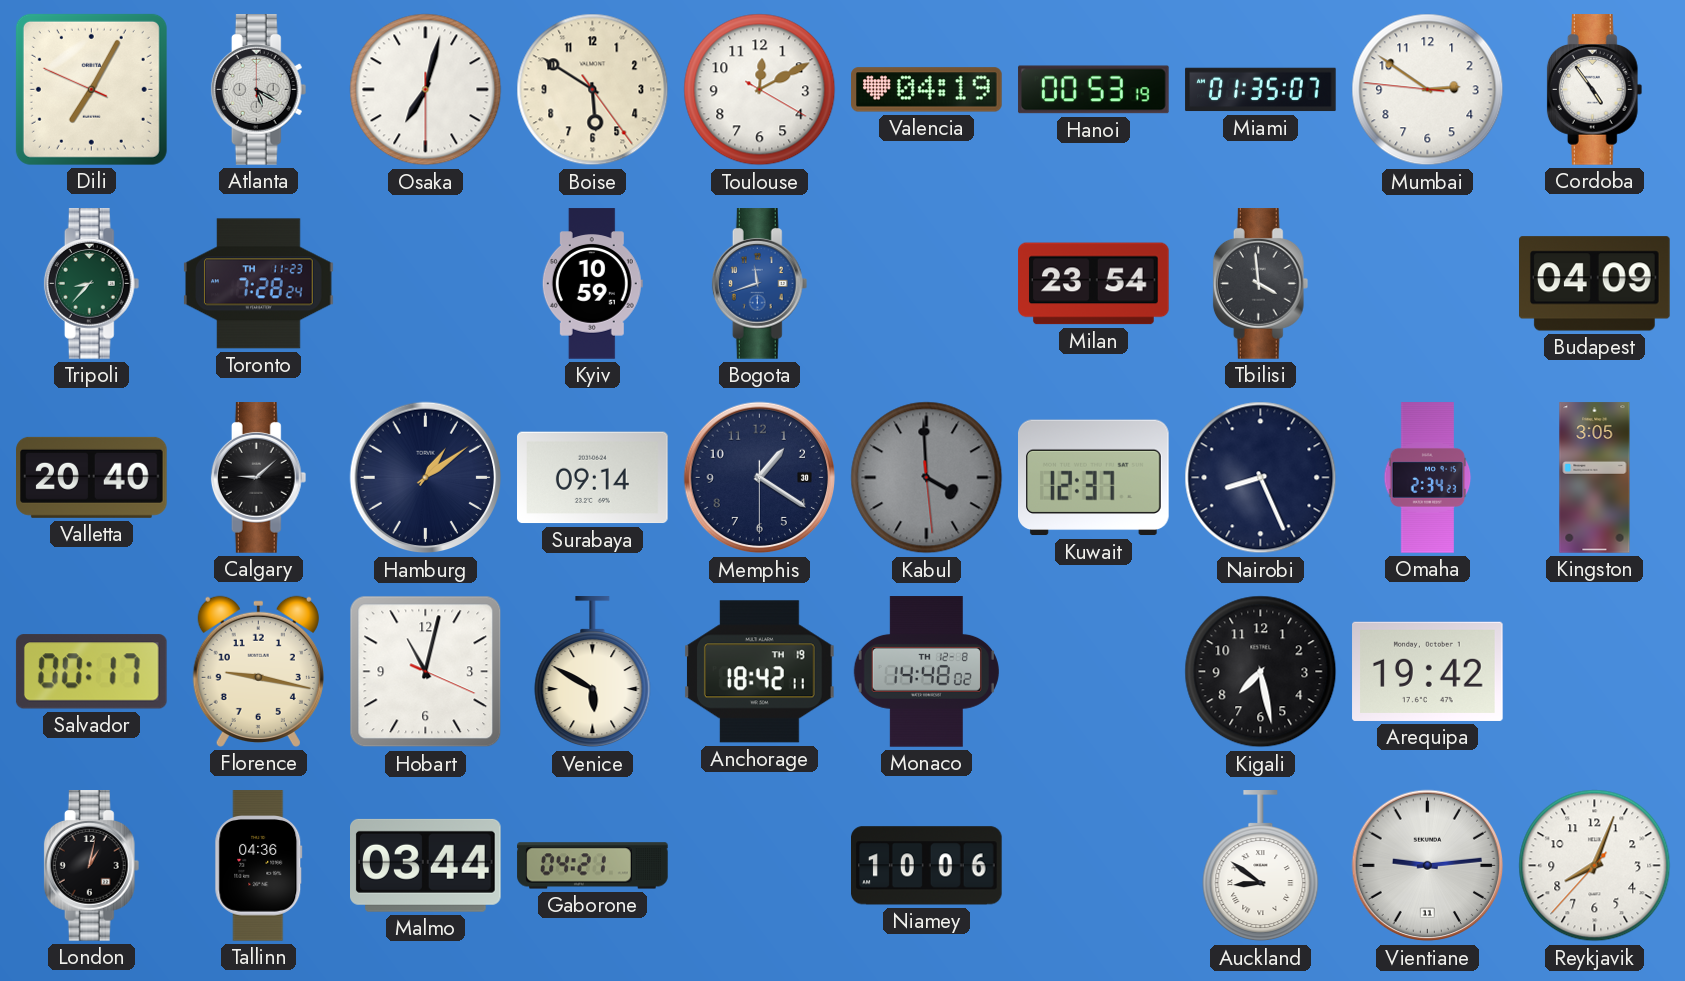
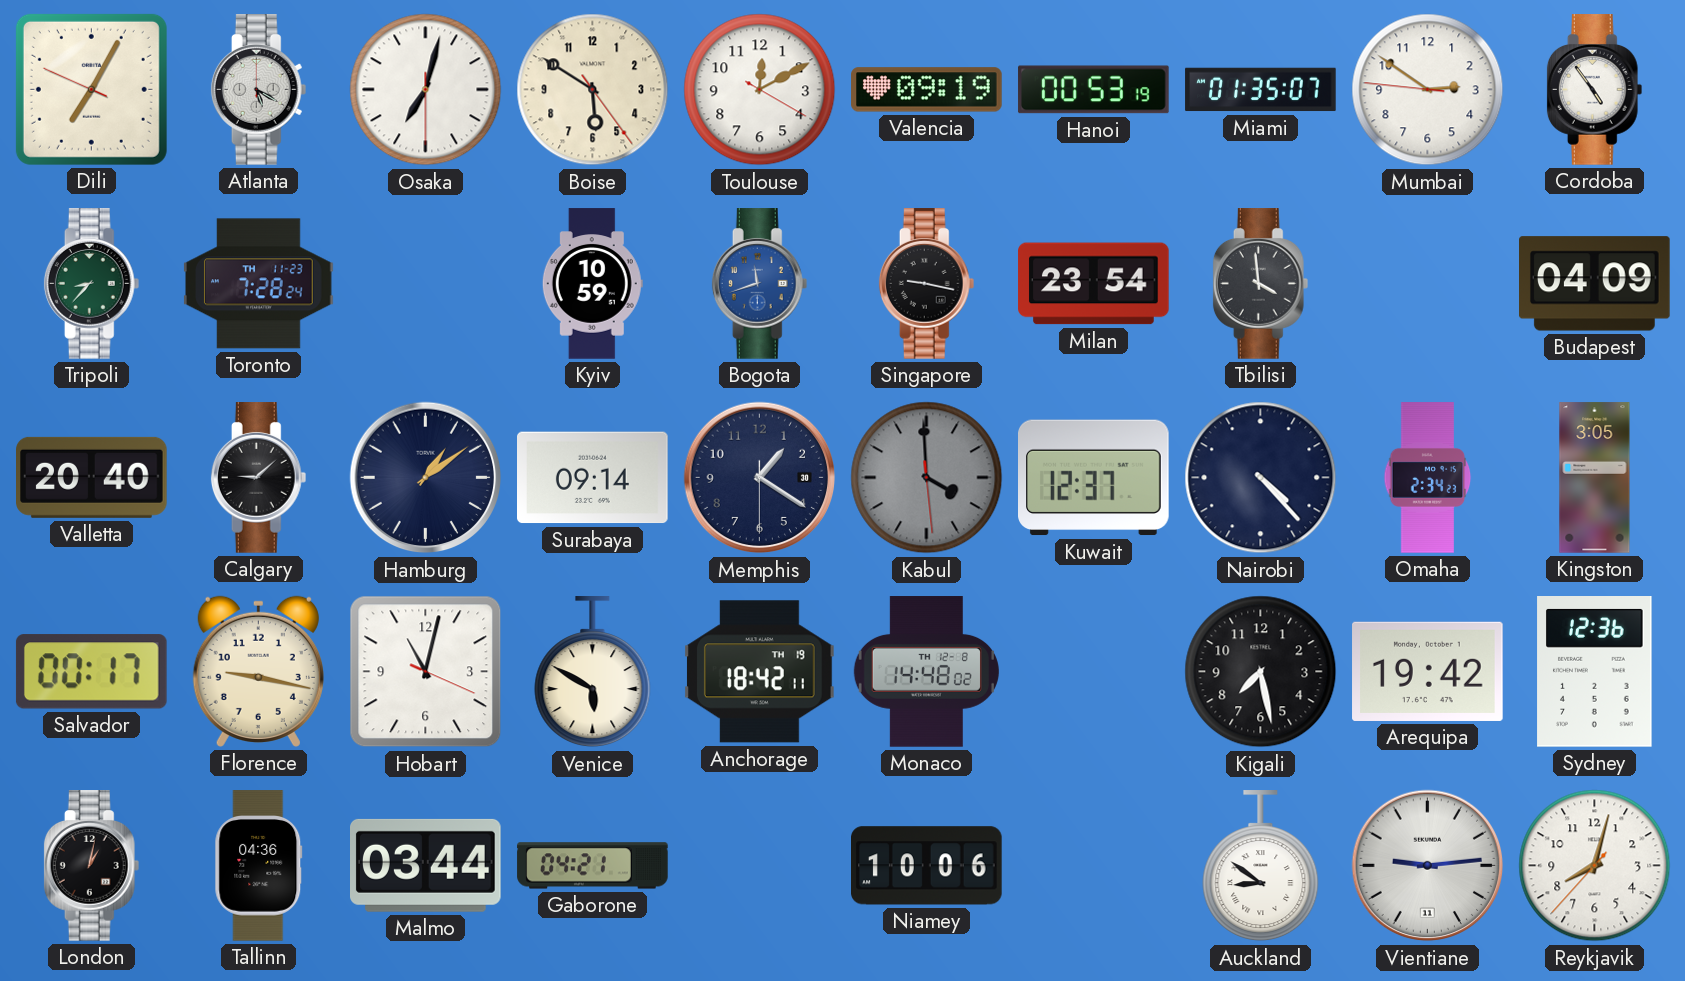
Valencia: 04:19 -> 09:19 (927, 90)
Singapore: none -> 9:17 (927, 284)
Nairobi: 8:26 -> 4:23 (1261, 478)
Sydney: none -> 12:36 (1595, 672)
Reykjavik: 8:03 -> 8:02 (1595, 866)
